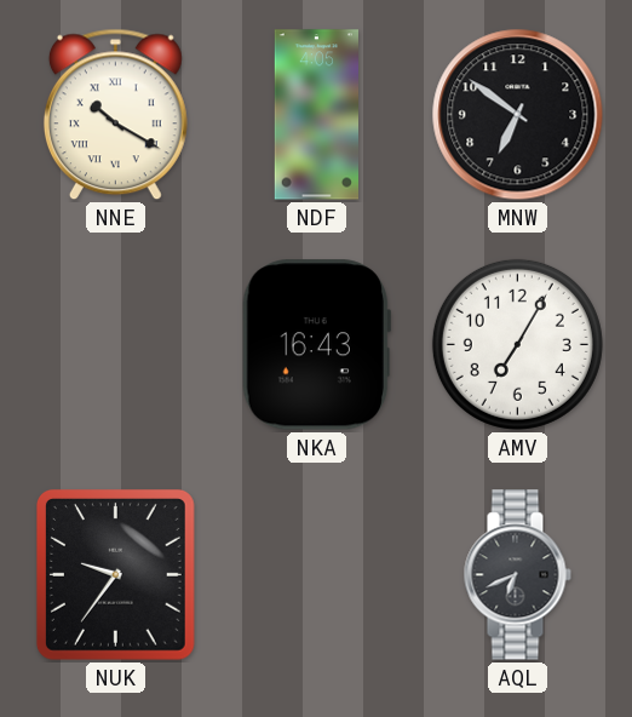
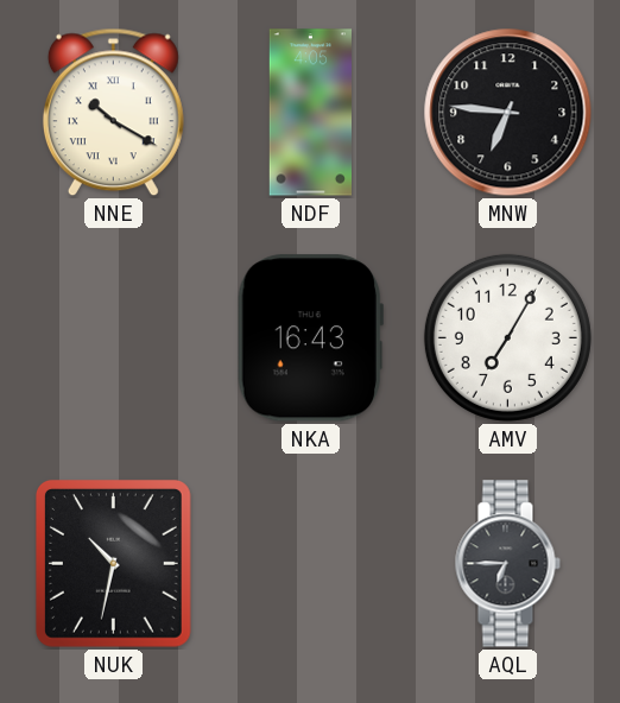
MNW: 6:51 -> 6:46 (508, 113)
NUK: 9:36 -> 10:32 (113, 563)
AQL: 6:41 -> 6:45 (507, 564)
